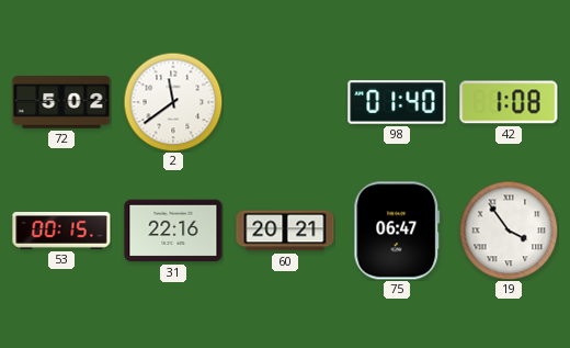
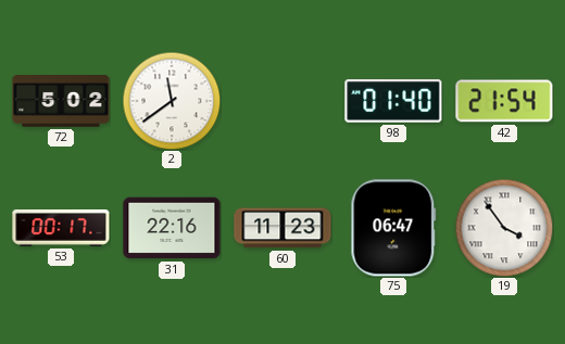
42: 1:08 -> 21:54 (504, 101)
53: 00:15 -> 00:17 (61, 229)
60: 20:21 -> 11:23 (282, 228)
